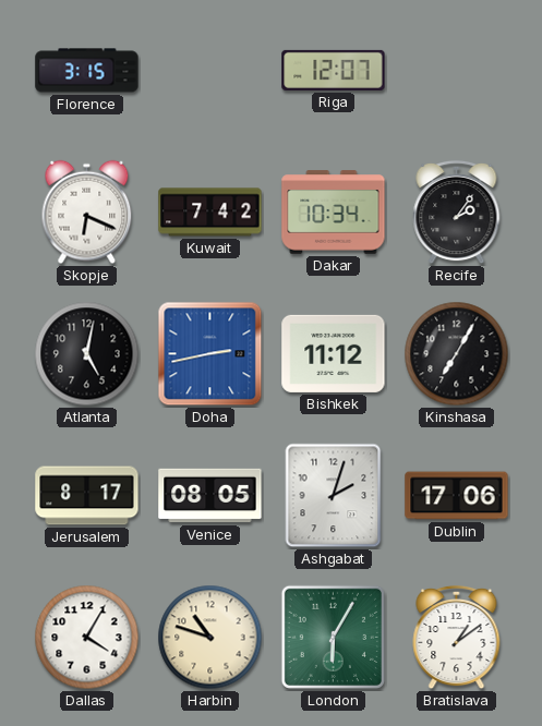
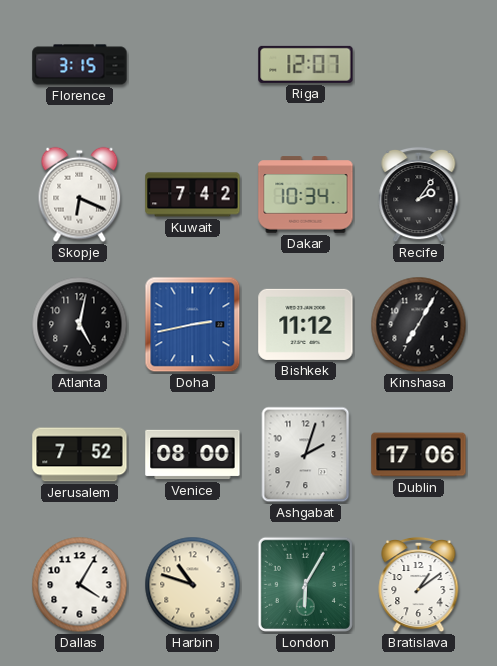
Jerusalem: 8:17 -> 7:52 (80, 455)
Venice: 08:05 -> 08:00 (193, 455)
